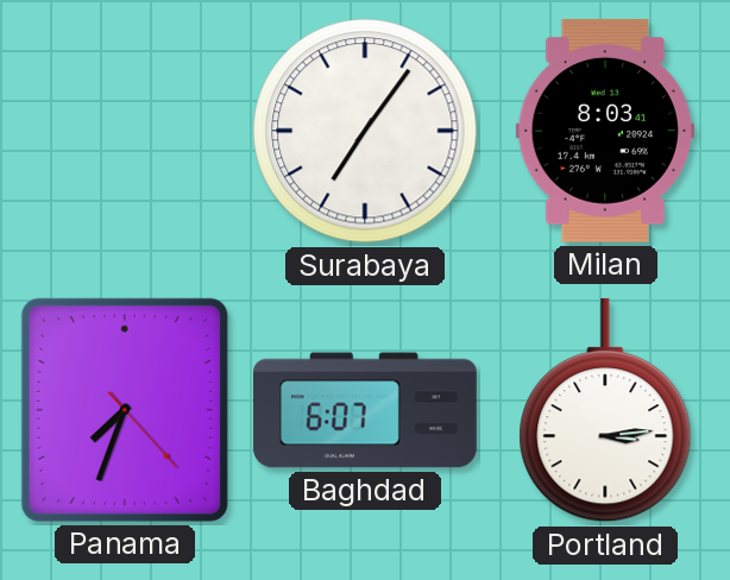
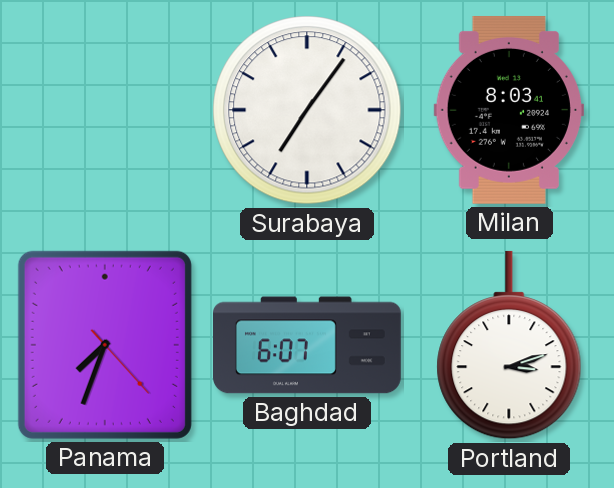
Portland: 3:14 -> 3:12 (509, 345)
